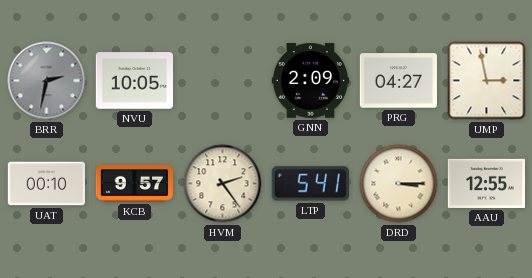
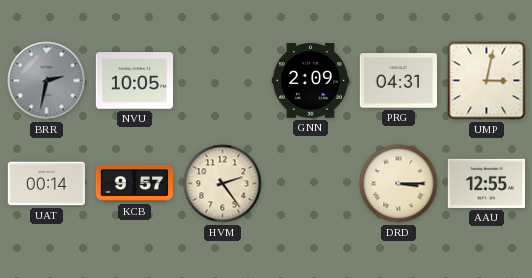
PRG: 04:27 -> 04:31 (398, 81)
UMP: 2:58 -> 3:02 (487, 81)
UAT: 00:10 -> 00:14 (46, 184)
LTP: 5:41 -> none (310, 184)
